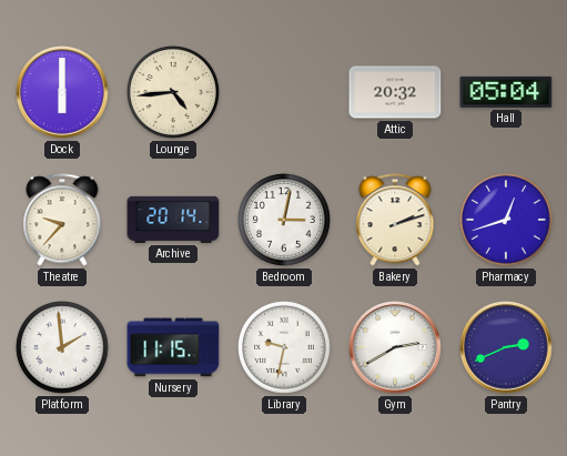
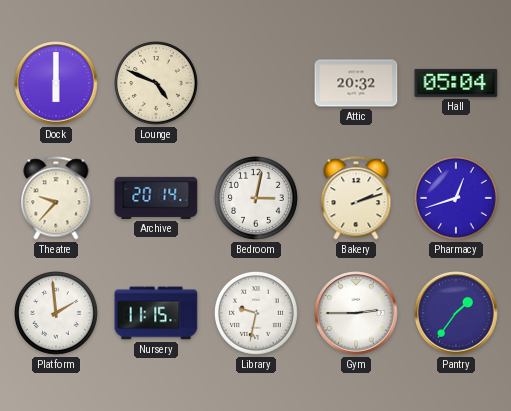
Lounge: 4:44 -> 4:49 (157, 84)
Gym: 2:40 -> 2:45 (356, 313)
Pantry: 2:41 -> 1:36 (456, 313)
